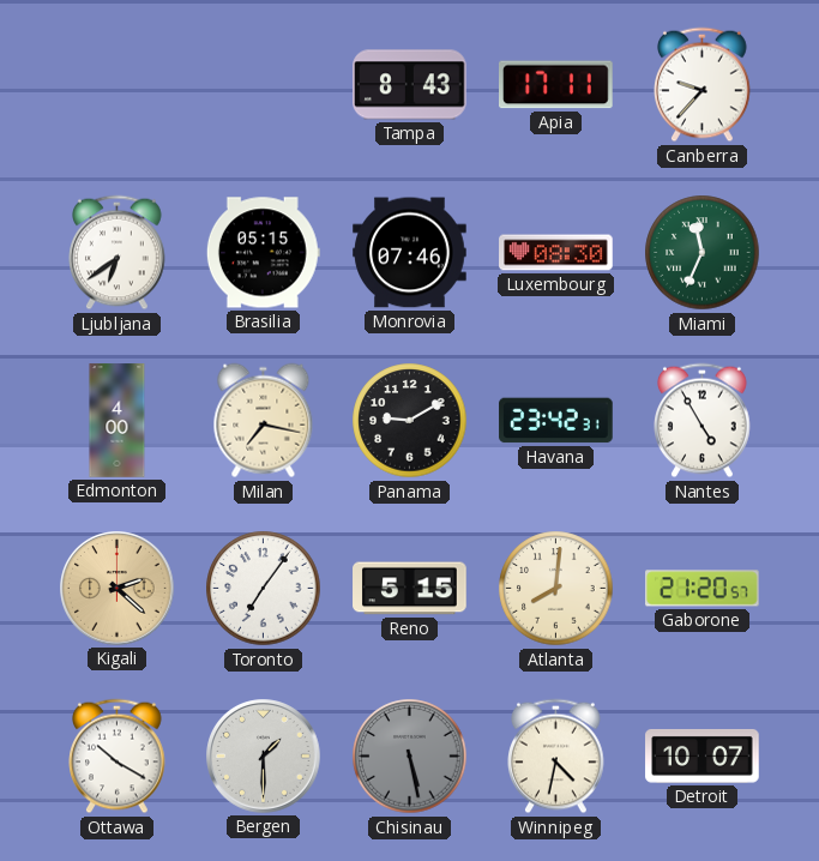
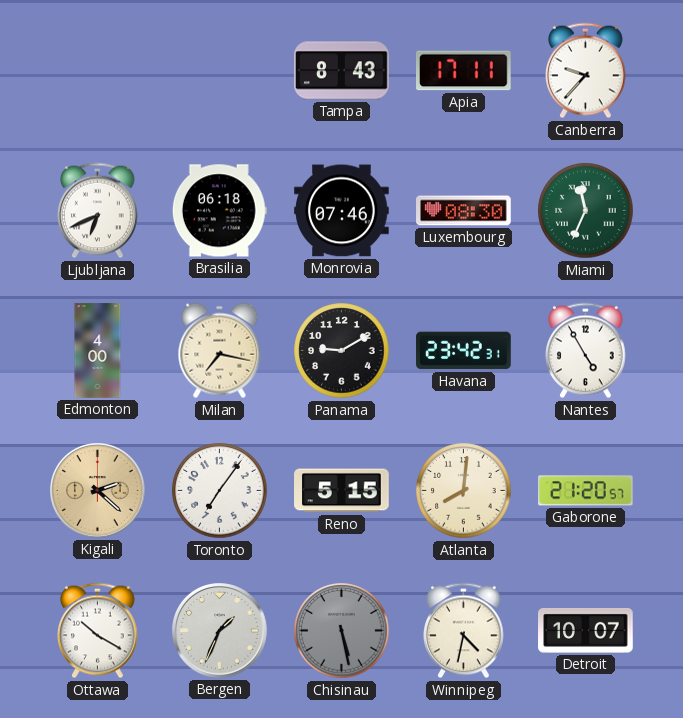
Ljubljana: 6:39 -> 6:41 (98, 211)
Brasilia: 05:15 -> 06:18 (219, 211)
Bergen: 1:30 -> 1:34 (220, 631)
